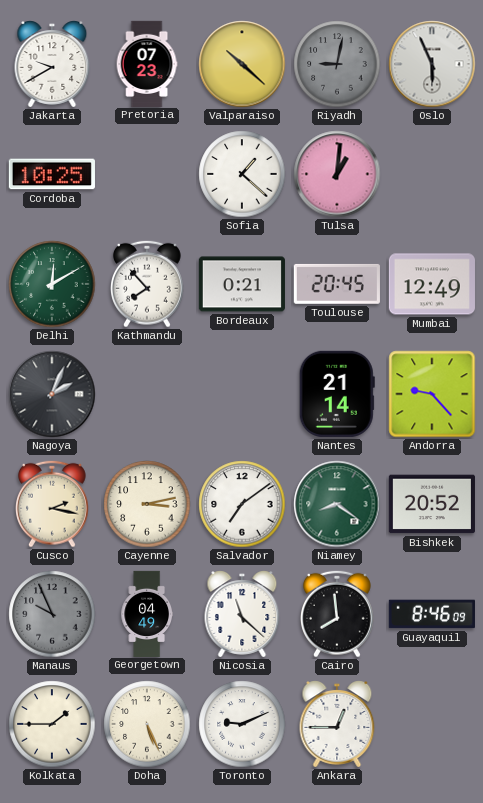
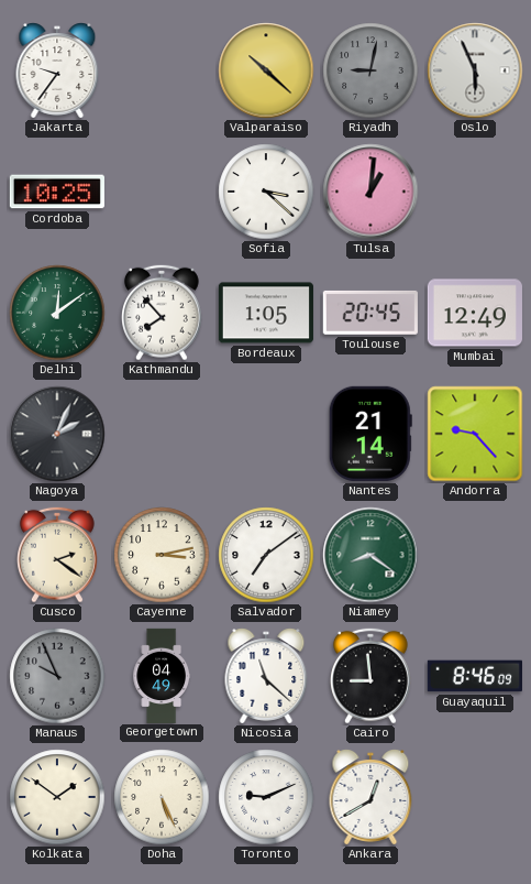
Jakarta: 9:40 -> 9:36 (57, 70)
Pretoria: 07:23 -> none (147, 63)
Sofia: 1:22 -> 3:22 (266, 192)
Delhi: 12:10 -> 12:09 (57, 313)
Bordeaux: 0:21 -> 1:05 (266, 313)
Cusco: 2:17 -> 2:21 (58, 555)
Bishkek: 20:52 -> none (432, 504)
Cairo: 7:59 -> 8:59 (372, 676)
Kolkata: 1:45 -> 1:51 (57, 797)
Ankara: 12:45 -> 12:40 (370, 797)
